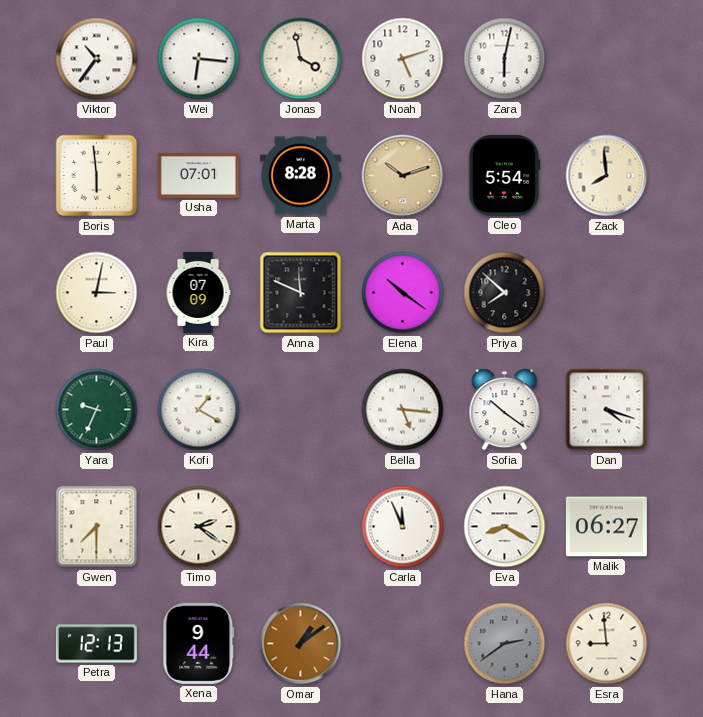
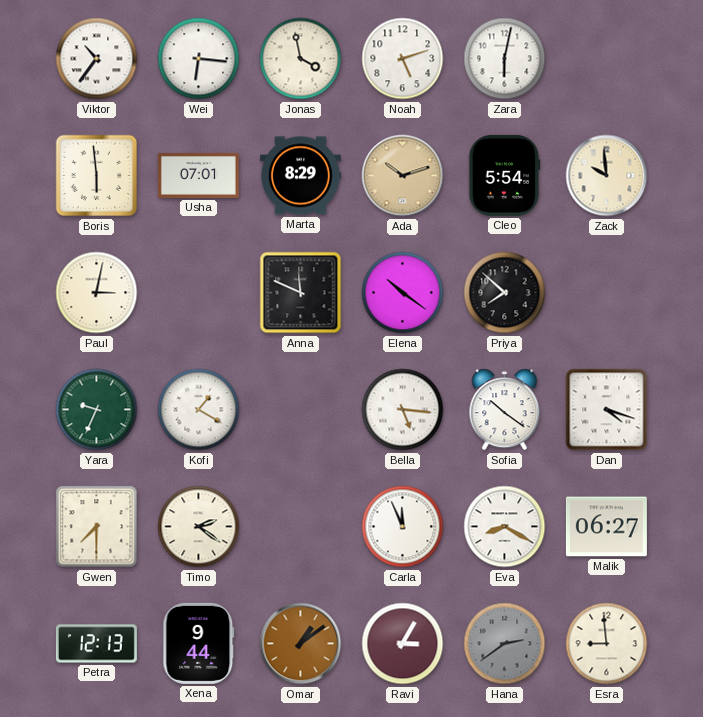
Marta: 8:28 -> 8:29 (300, 176)
Zack: 7:59 -> 9:59 (607, 176)
Kira: 07:09 -> none (198, 292)
Ravi: none -> 3:05 (403, 644)
